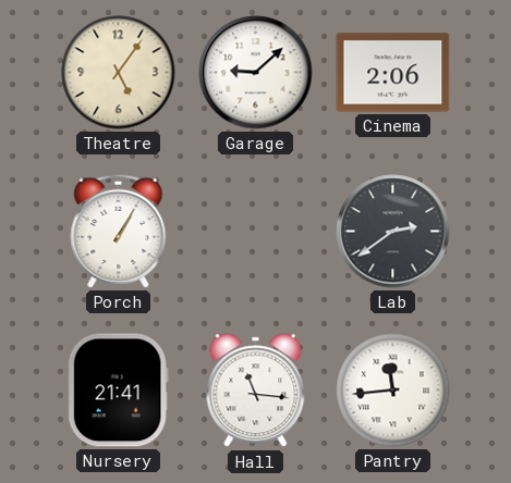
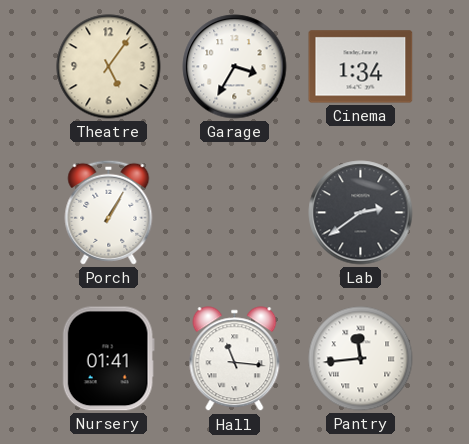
Garage: 9:08 -> 3:35 (235, 67)
Cinema: 2:06 -> 1:34 (361, 67)
Nursery: 21:41 -> 01:41 (108, 359)
